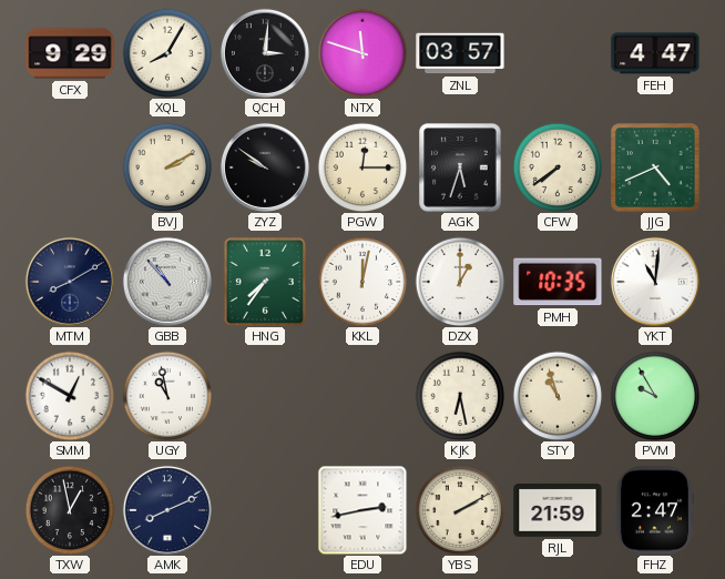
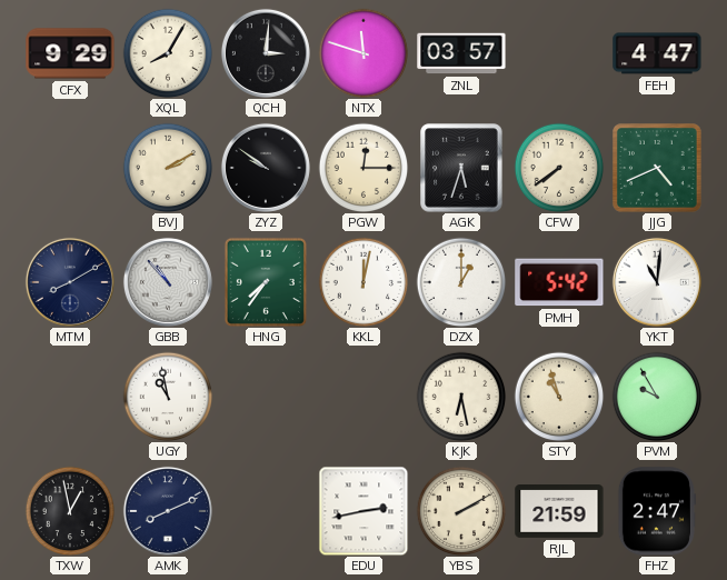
PMH: 10:35 -> 5:42 (559, 282)
SMM: 12:50 -> none (70, 396)
